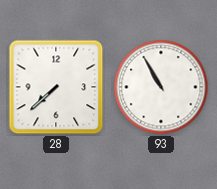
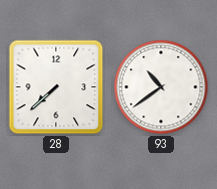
93: 10:55 -> 10:39 (161, 87)
